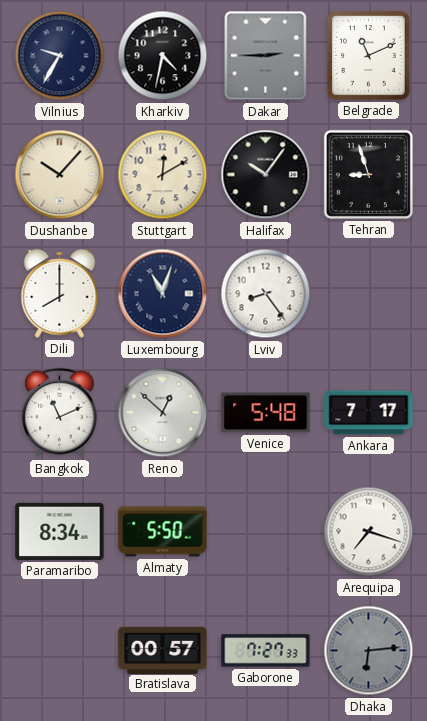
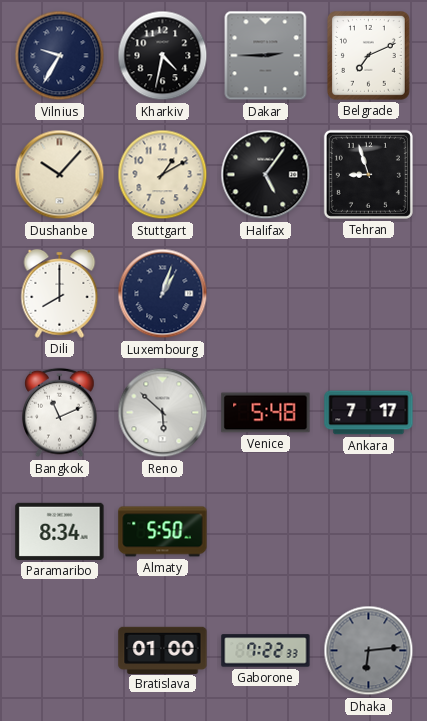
Belgrade: 11:11 -> 7:11 (369, 56)
Stuttgart: 12:10 -> 1:10 (163, 175)
Halifax: 10:06 -> 5:06 (266, 175)
Luxembourg: 11:03 -> 1:03 (163, 294)
Lviv: 8:24 -> none (266, 294)
Reno: 12:52 -> 5:52 (163, 413)
Arequipa: 7:18 -> none (369, 532)
Bratislava: 00:57 -> 01:00 (163, 650)
Gaborone: 7:27 -> 7:22 (266, 651)
